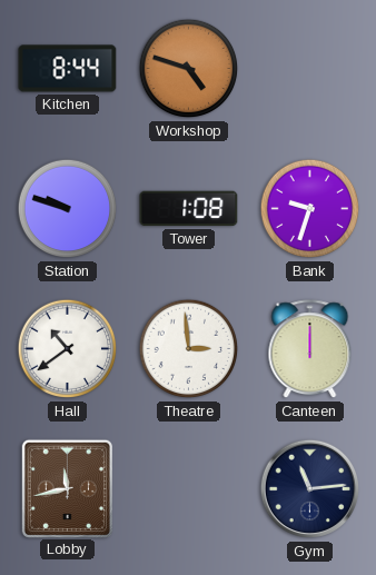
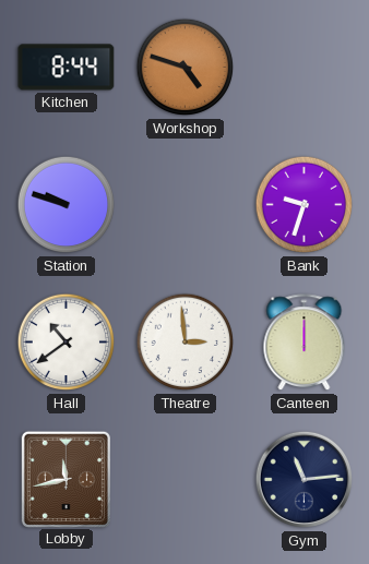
Tower: 1:08 -> none (189, 209)
